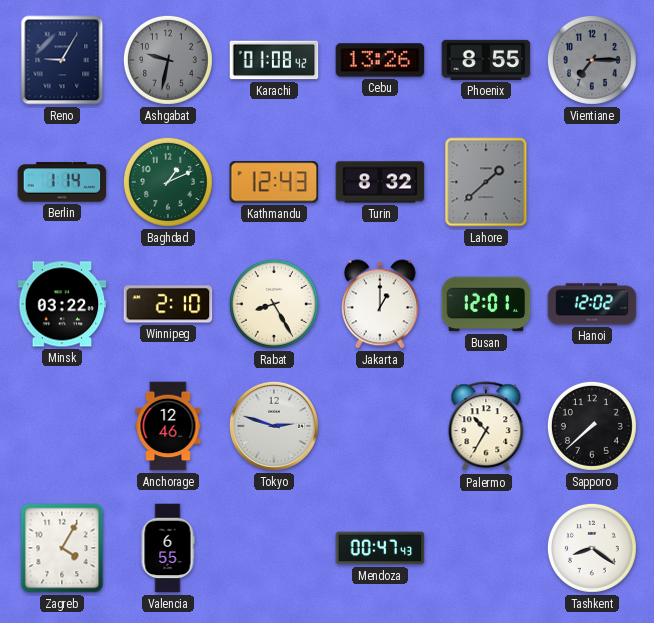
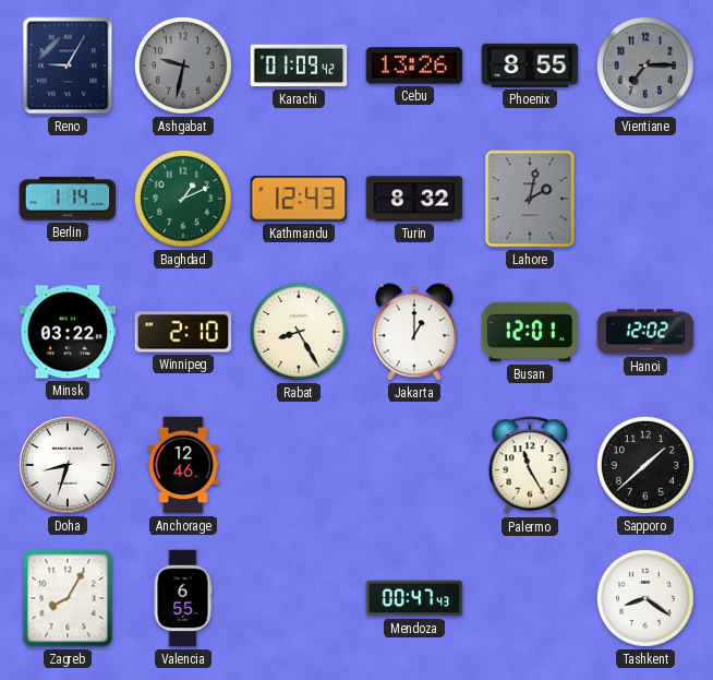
Karachi: 01:08 -> 01:09 (299, 65)
Lahore: 1:38 -> 2:02 (530, 199)
Doha: none -> 8:33 (68, 465)
Tokyo: 2:48 -> none (274, 426)
Palermo: 10:35 -> 11:25 (530, 466)
Sapporo: 7:38 -> 1:38 (645, 465)
Zagreb: 4:05 -> 8:05 (68, 598)
